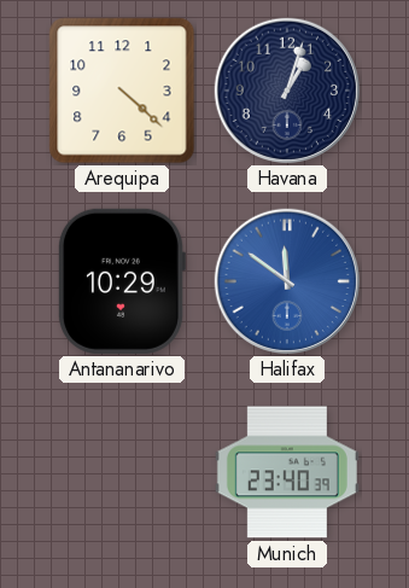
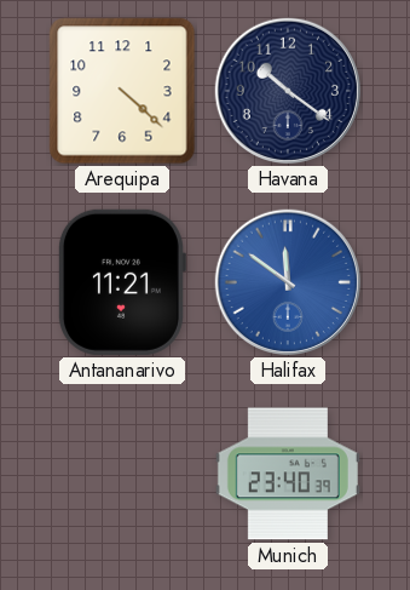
Havana: 1:03 -> 10:21 (288, 91)
Antananarivo: 10:29 -> 11:21 (121, 282)
